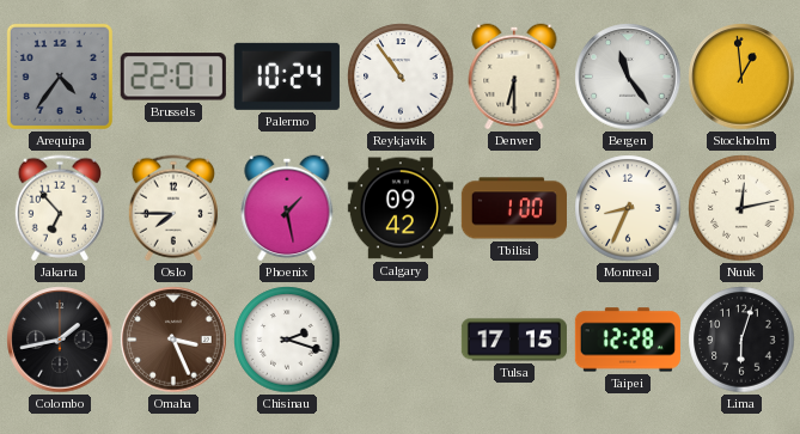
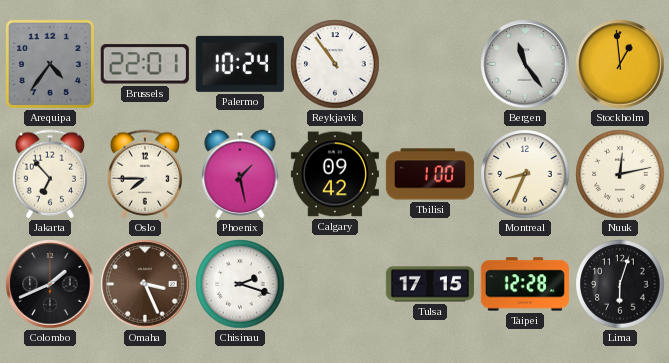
Denver: 6:30 -> none (514, 77)
Colombo: 1:43 -> 1:41 (50, 284)
